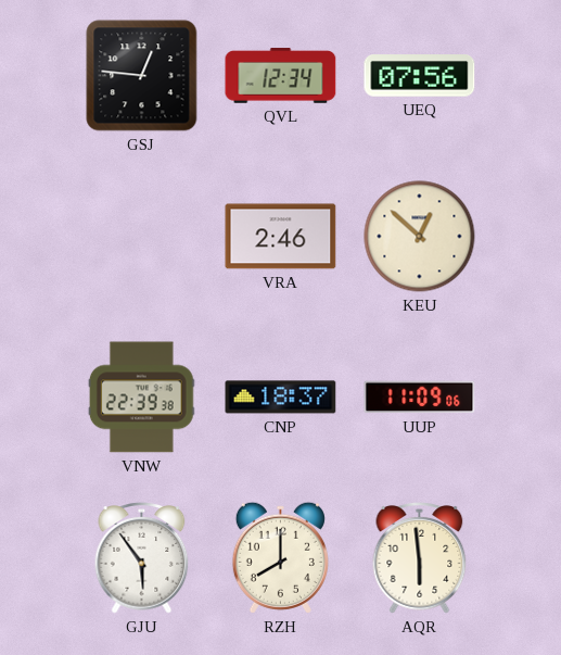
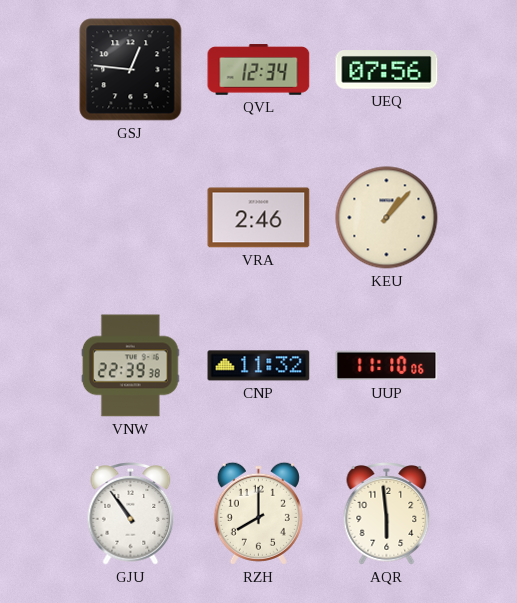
KEU: 12:52 -> 1:07 (387, 218)
CNP: 18:37 -> 11:32 (259, 366)
UUP: 11:09 -> 11:10 (387, 366)
GJU: 5:54 -> 10:54 (131, 514)
